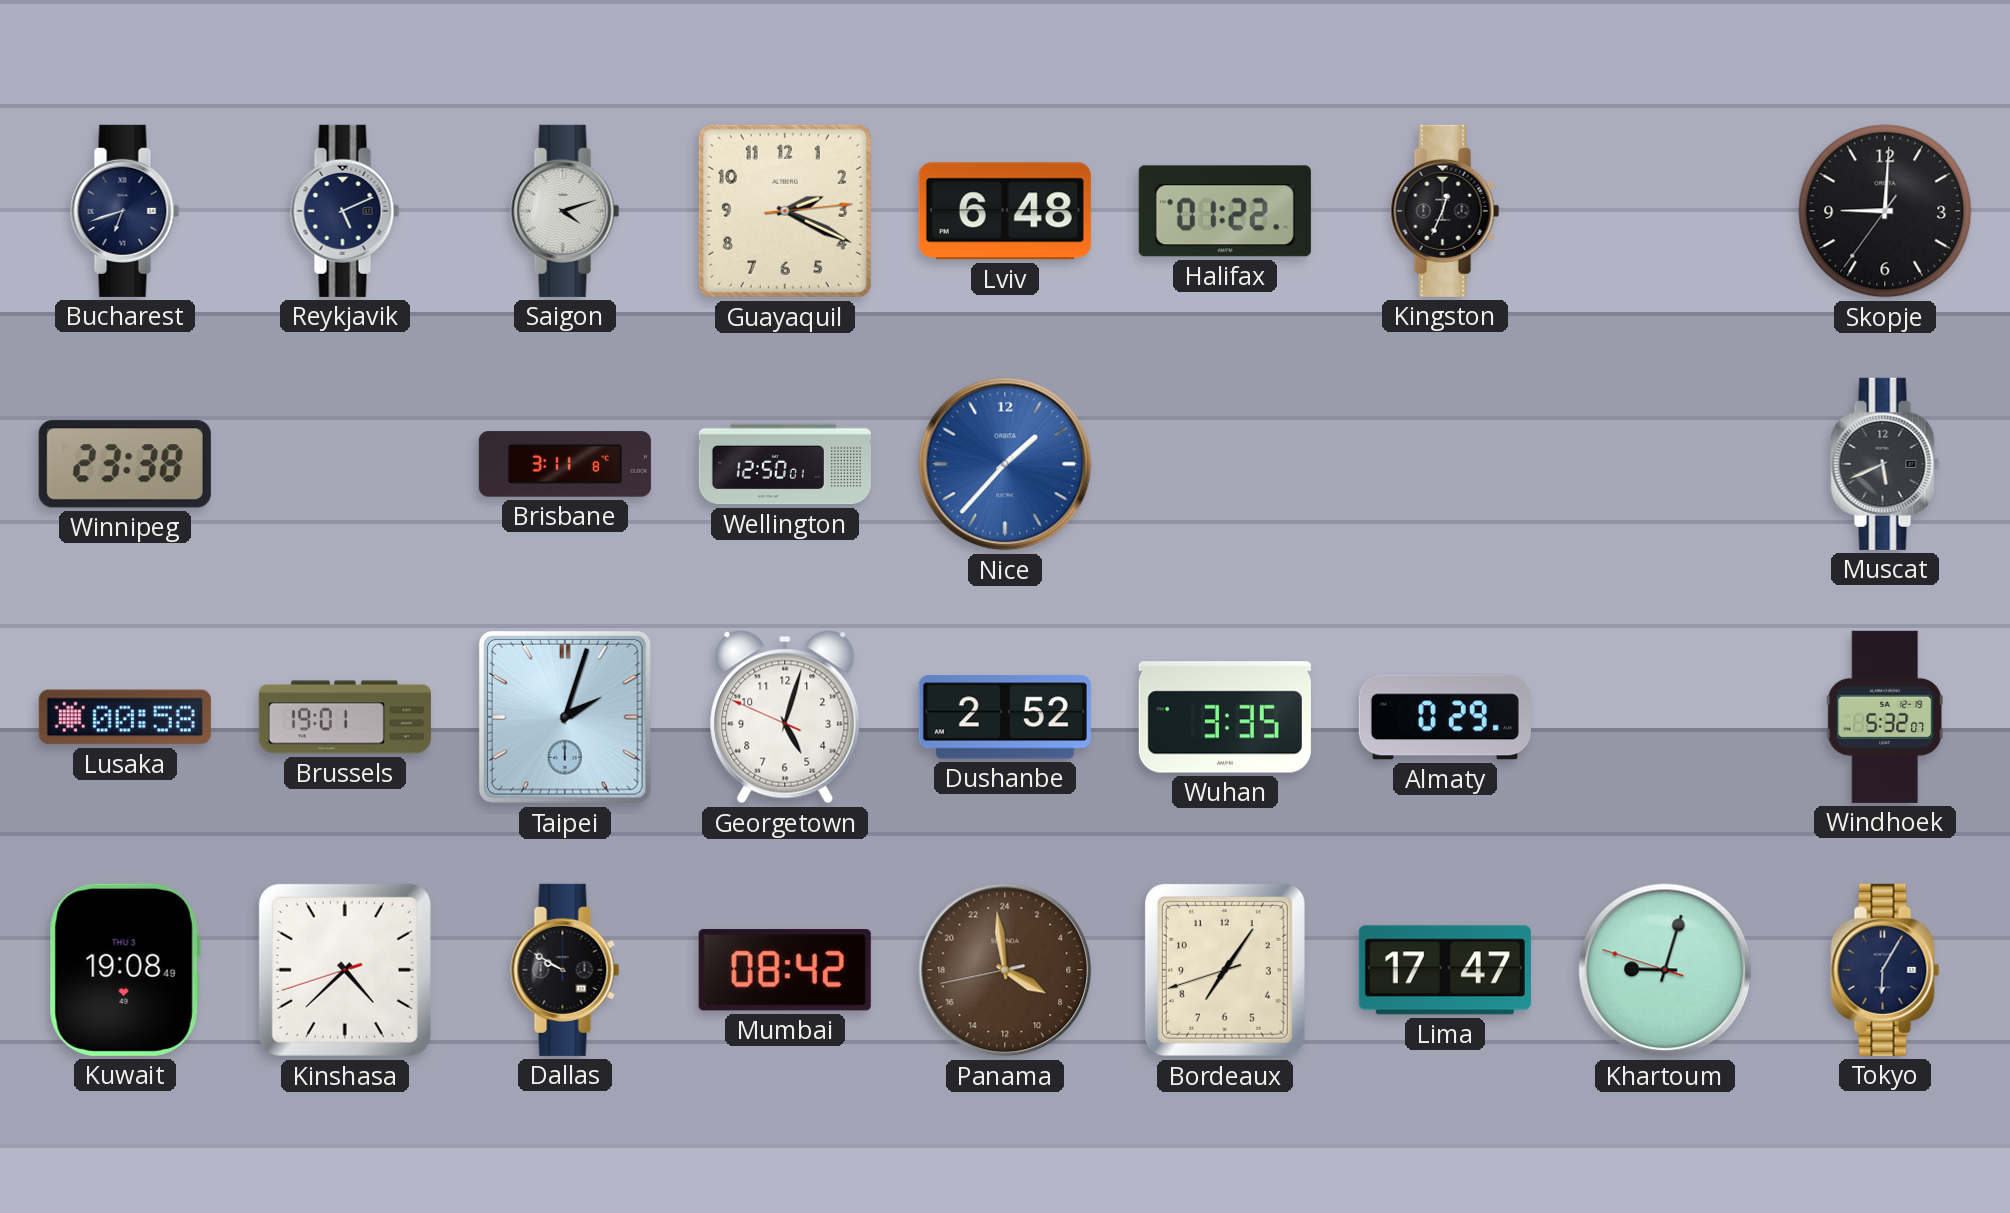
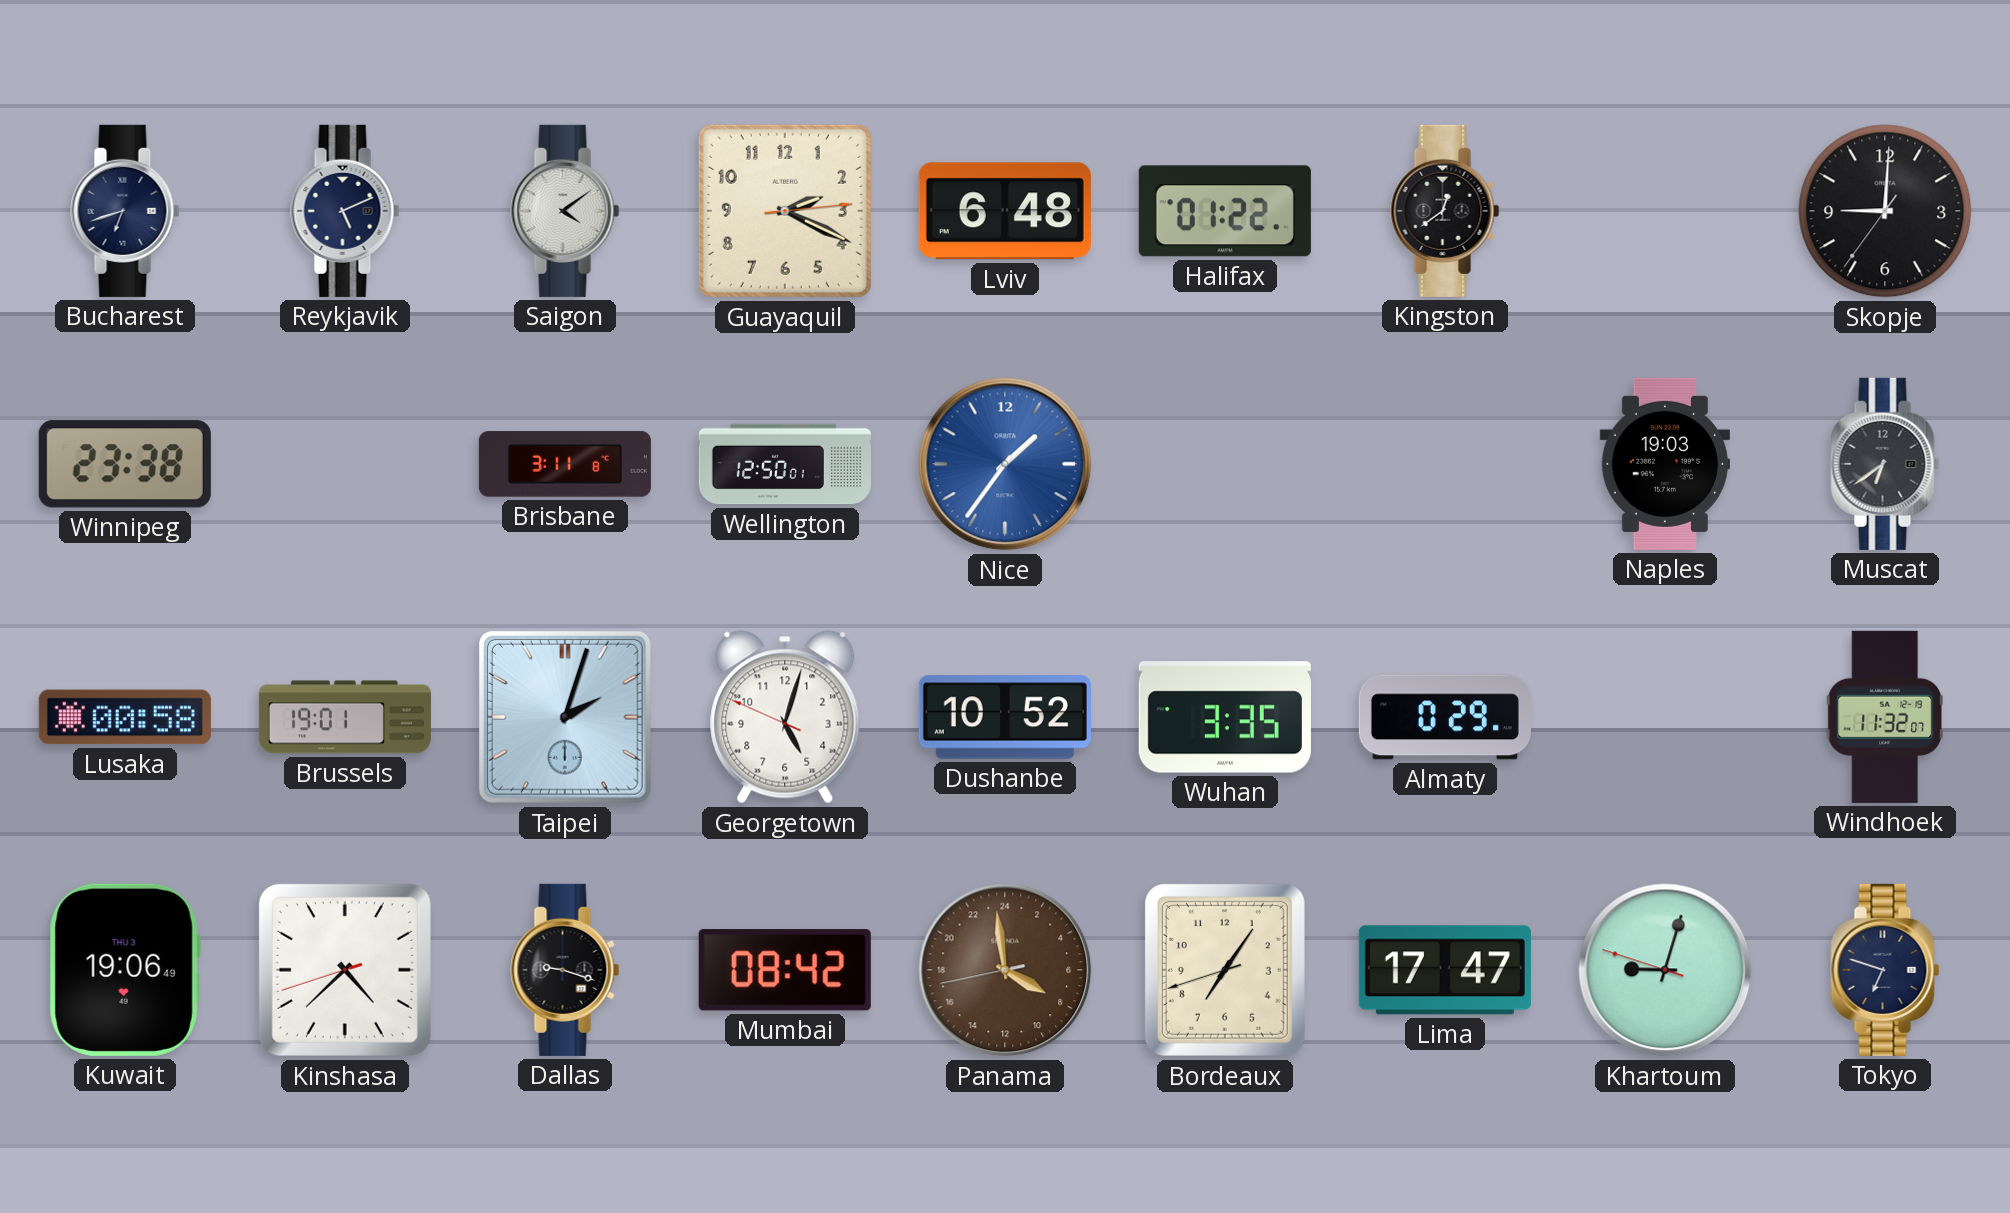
Saigon: 4:12 -> 4:09 (565, 211)
Kingston: 12:34 -> 12:39 (1445, 211)
Nice: 1:37 -> 1:36 (1005, 464)
Naples: none -> 19:03 (1665, 464)
Muscat: 5:41 -> 6:39 (1885, 464)
Dushanbe: 2:52 -> 10:52 (1005, 717)
Windhoek: 5:32 -> 11:32 (1884, 717)
Kuwait: 19:08 -> 19:06 (125, 970)
Dallas: 9:50 -> 9:18 (565, 970)
Tokyo: 6:05 -> 6:48 (1885, 970)
